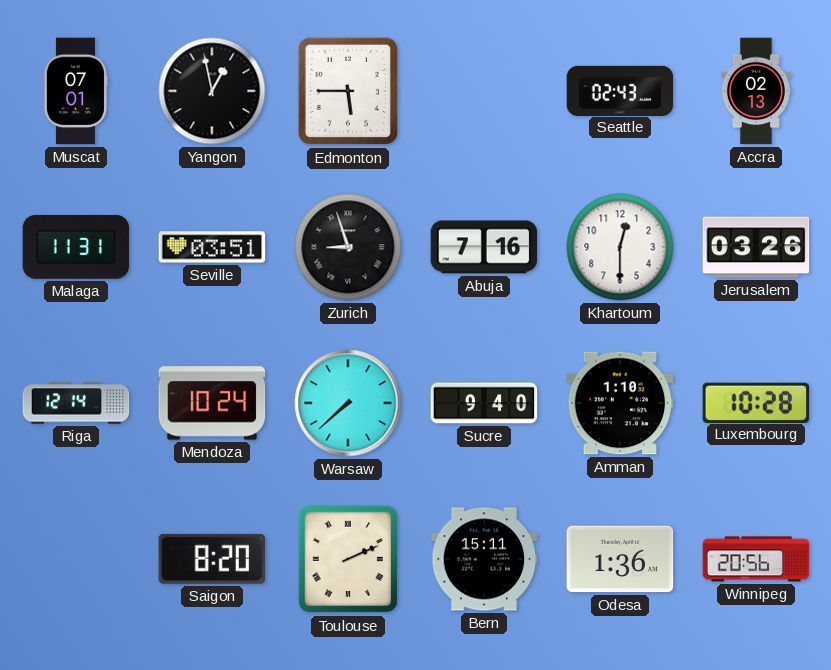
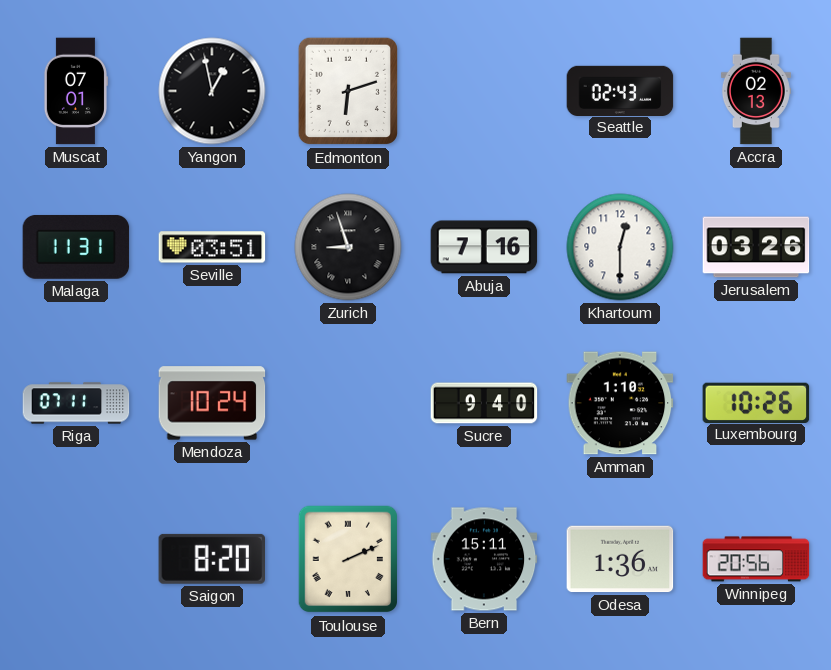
Edmonton: 5:45 -> 6:12 (347, 91)
Riga: 12:14 -> 07:11 (76, 403)
Warsaw: 7:38 -> none (348, 403)
Luxembourg: 10:28 -> 10:26 (756, 402)
